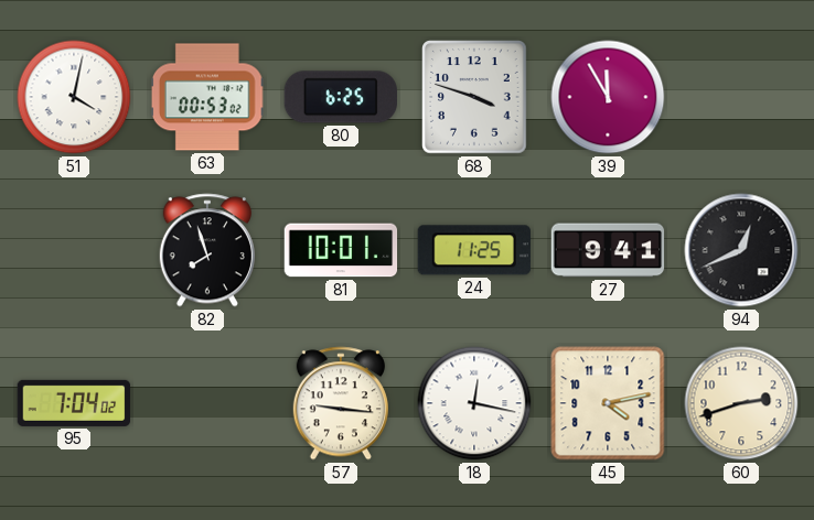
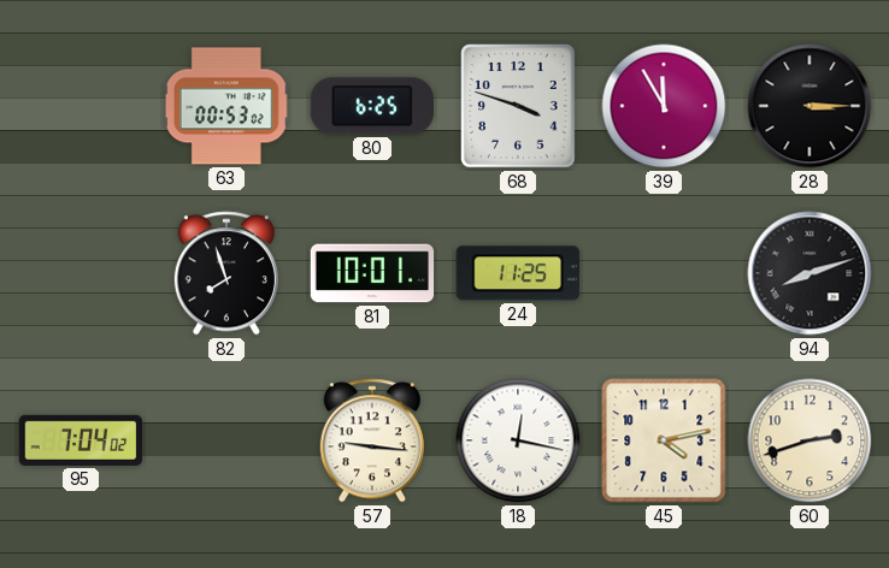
51: 4:02 -> none (74, 97)
28: none -> 3:15 (809, 106)
27: 9:41 -> none (608, 250)
94: 12:41 -> 8:12 (809, 273)
